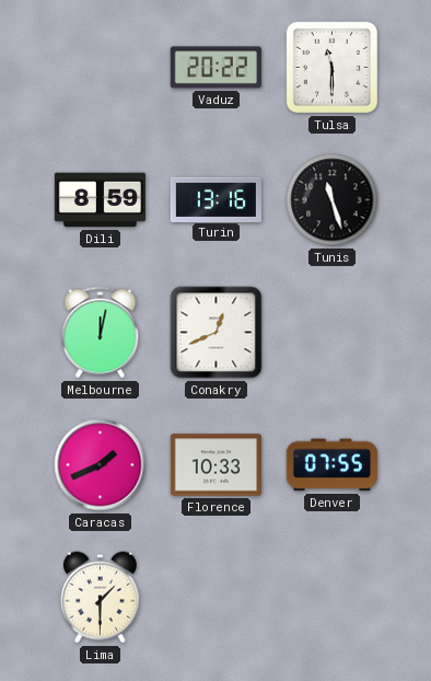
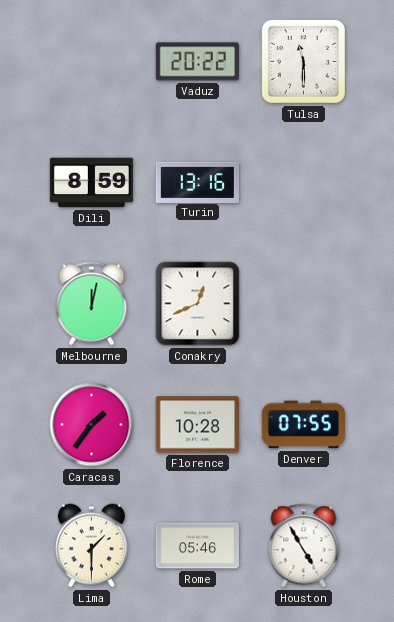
Tunis: 11:27 -> none (333, 200)
Caracas: 1:41 -> 1:36 (92, 425)
Florence: 10:33 -> 10:28 (197, 425)
Rome: none -> 05:46 (197, 546)
Houston: none -> 4:55 (304, 546)
